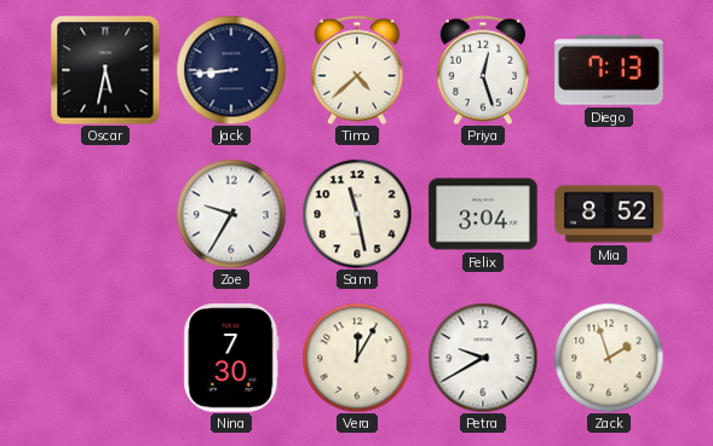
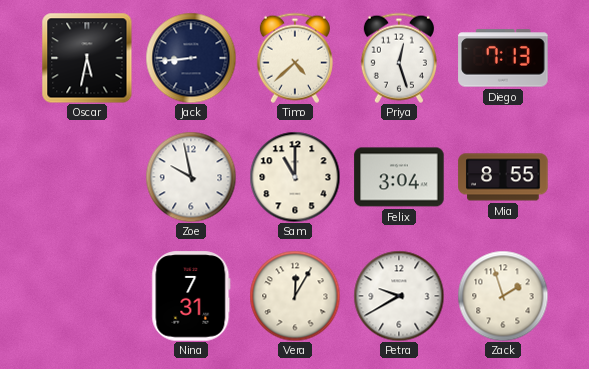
Zoe: 9:35 -> 9:58 (191, 177)
Sam: 11:28 -> 11:00 (295, 177)
Mia: 8:52 -> 8:55 (503, 177)
Nina: 7:30 -> 7:31 (191, 296)
